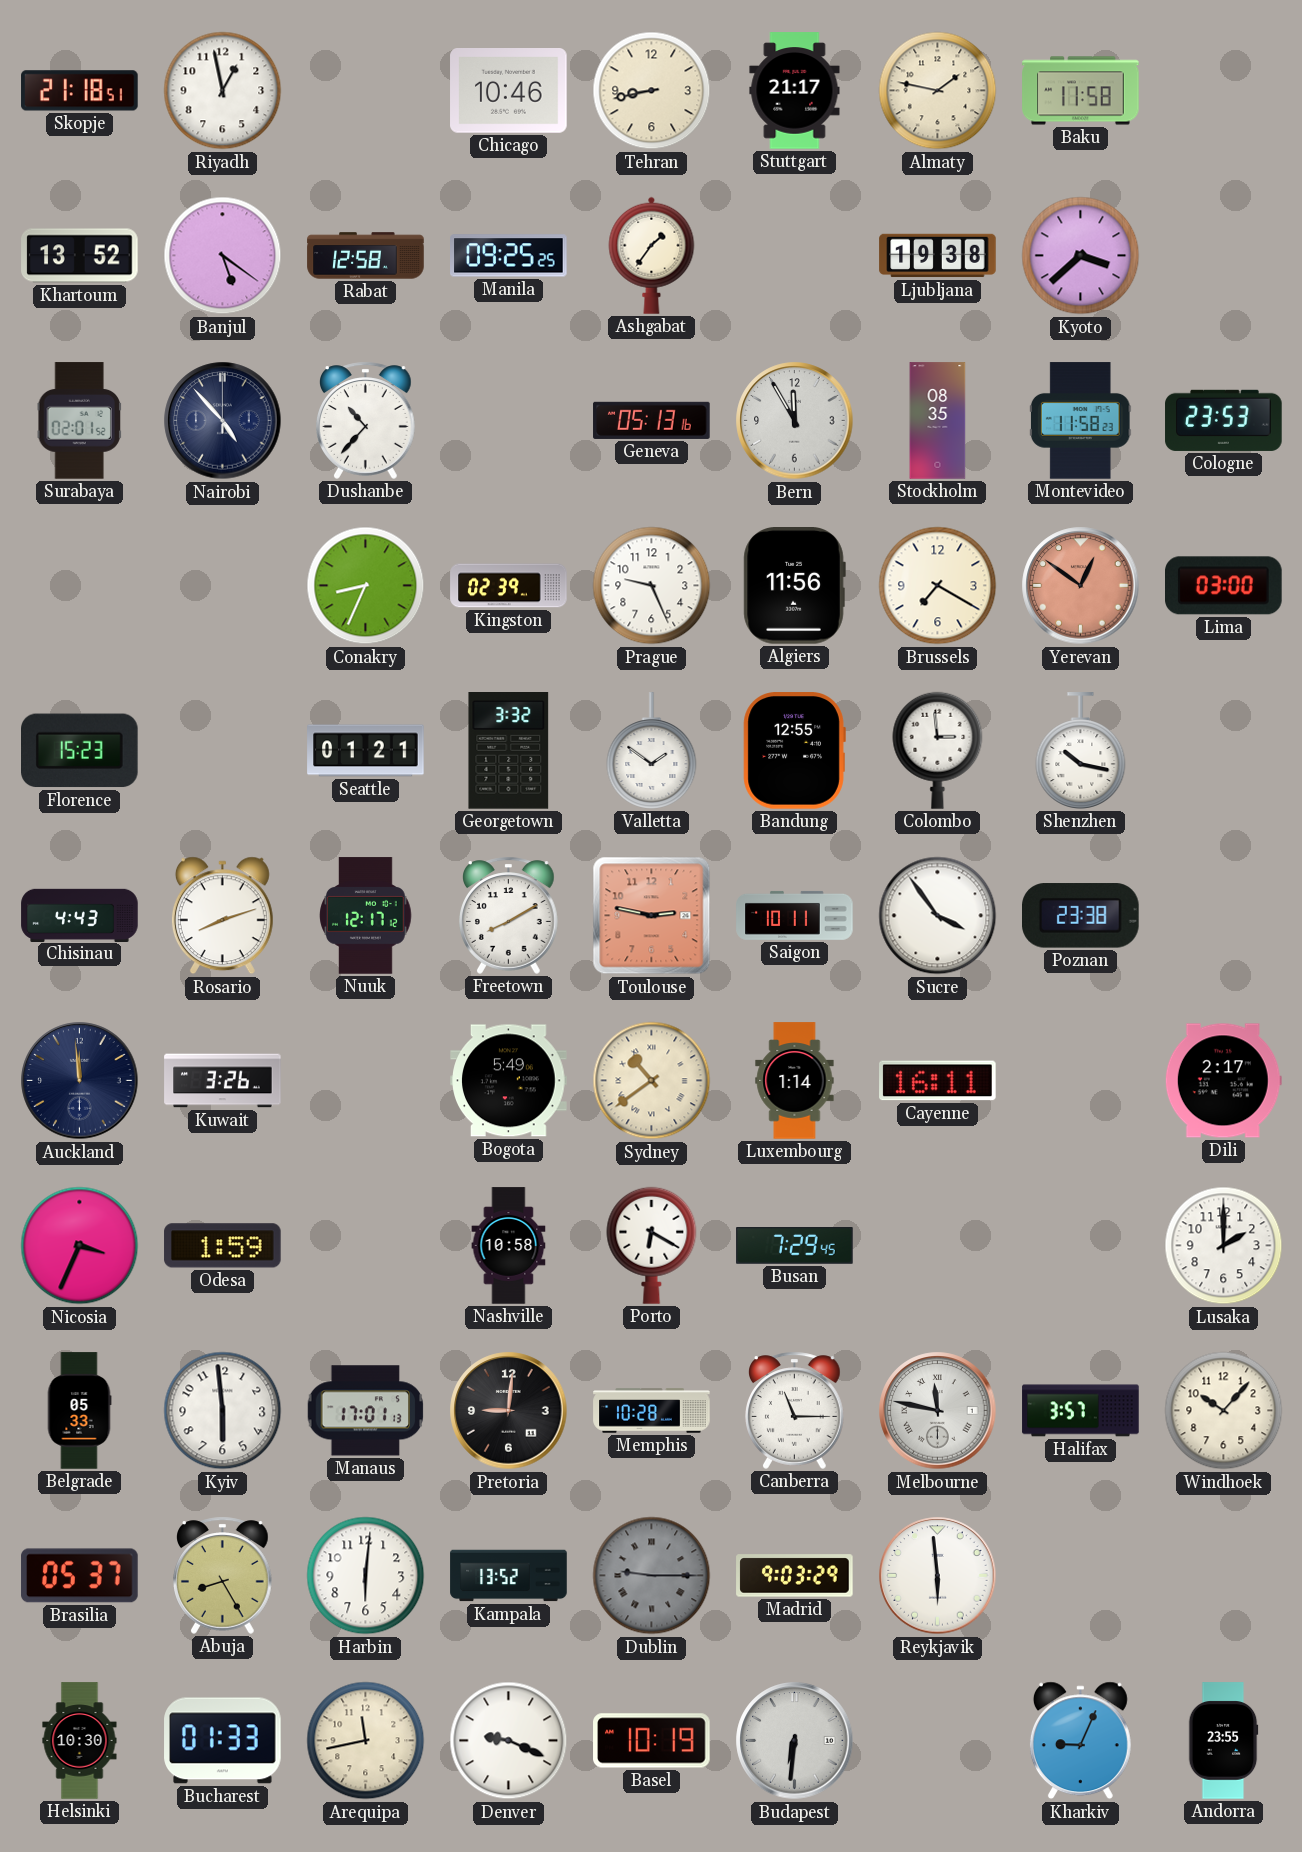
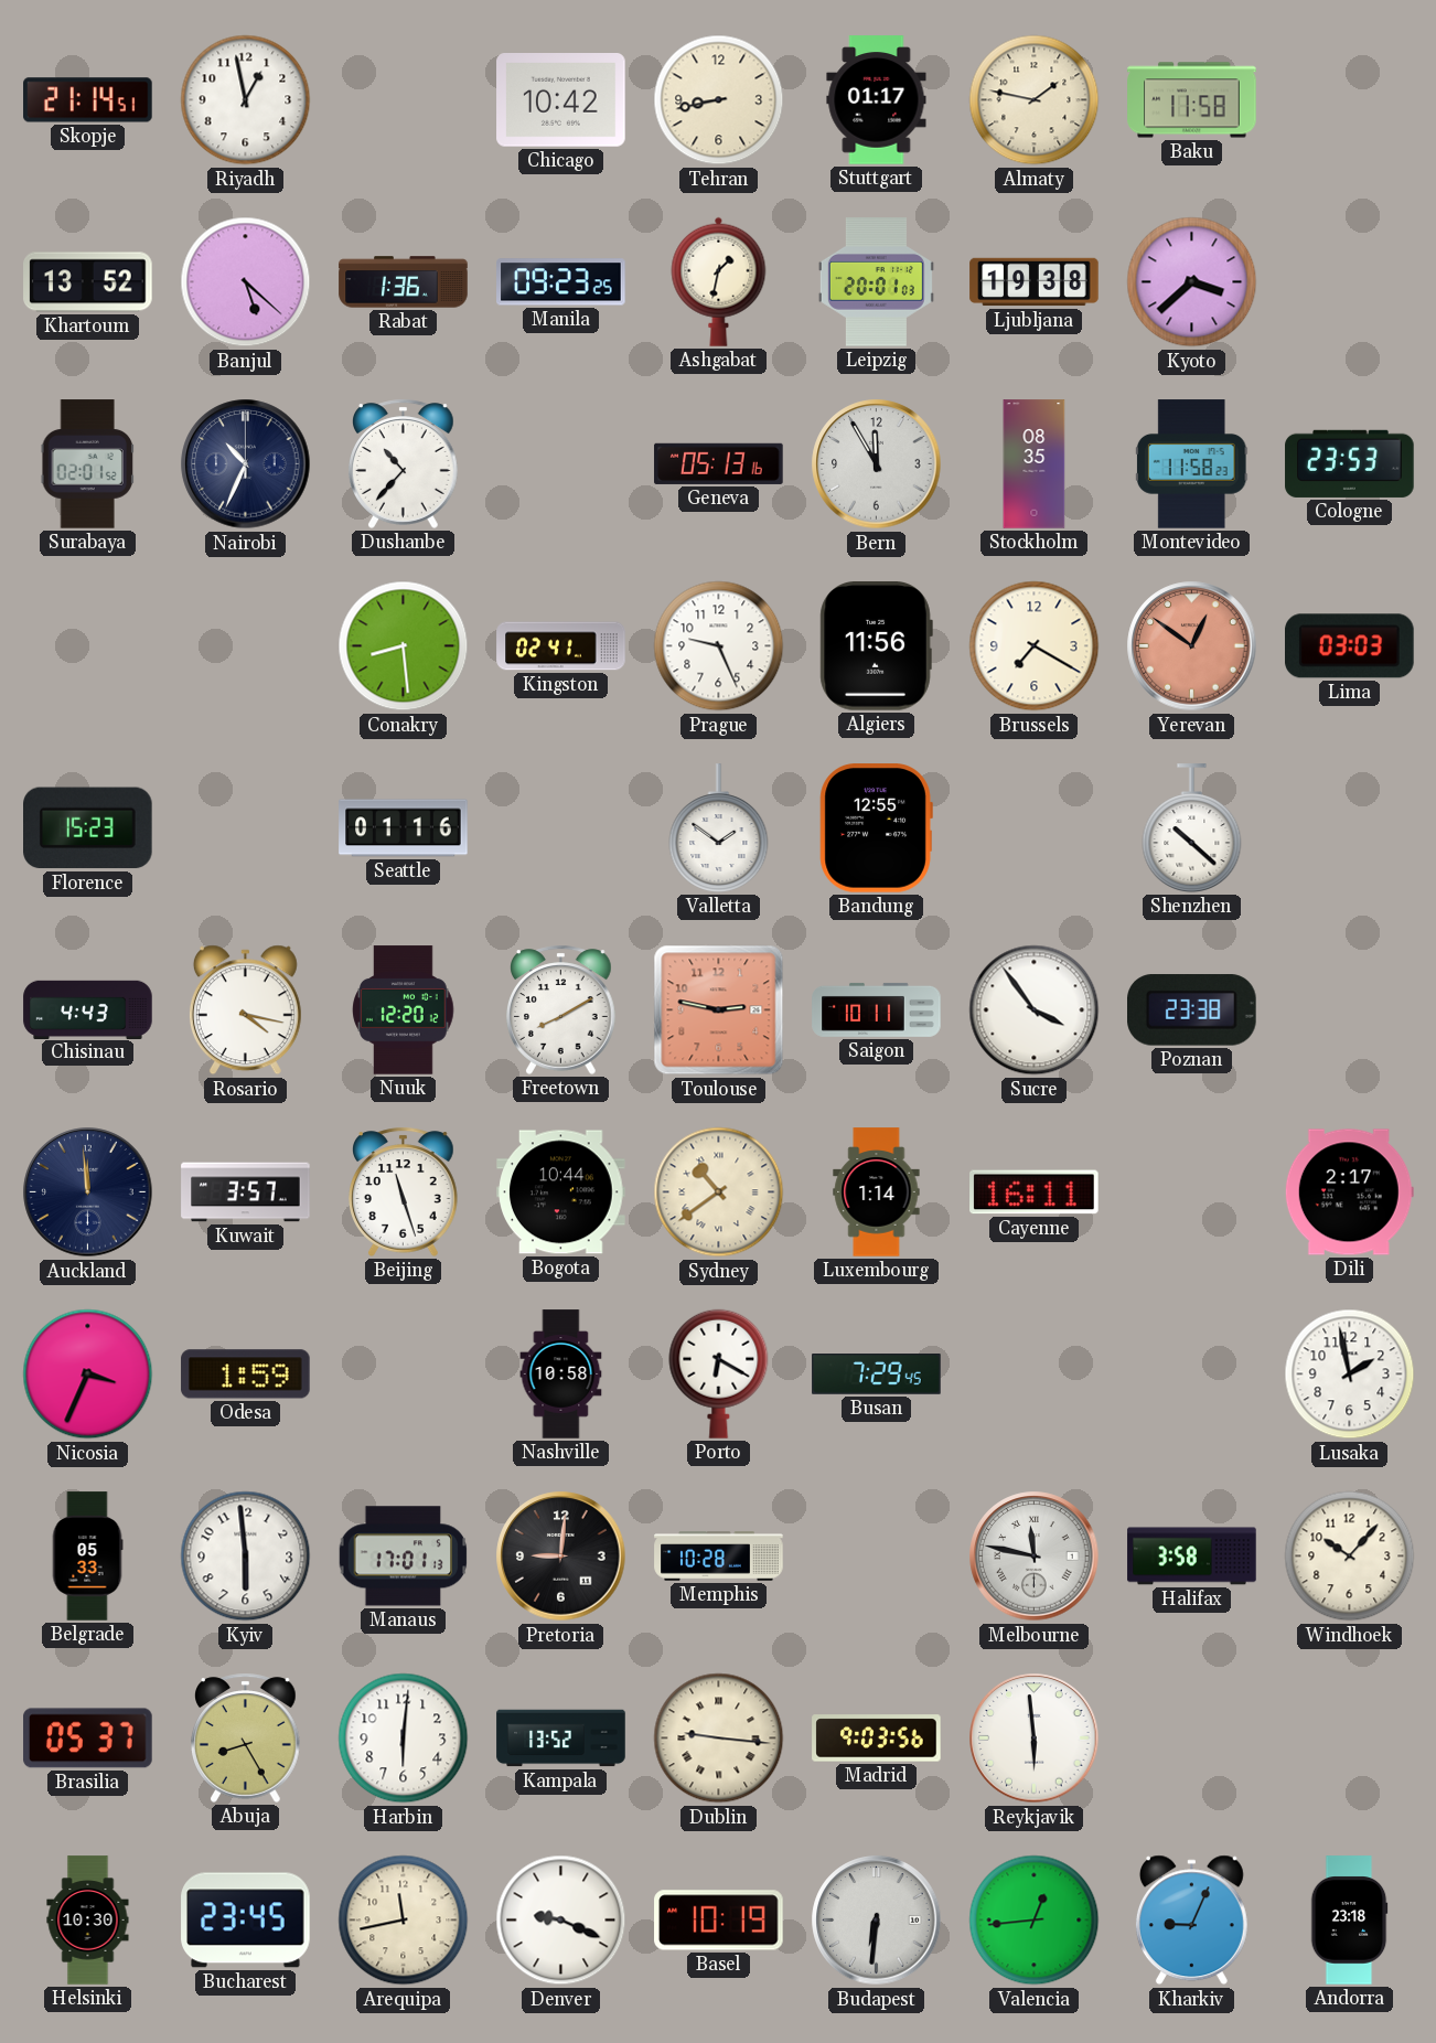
Skopje: 21:18 -> 21:14 (88, 100)
Chicago: 10:46 -> 10:42 (561, 100)
Stuttgart: 21:17 -> 01:17 (877, 100)
Banjul: 5:21 -> 5:22 (246, 282)
Rabat: 12:58 -> 1:36 (404, 282)
Manila: 09:25 -> 09:23 (561, 282)
Ashgabat: 1:36 -> 1:32 (719, 281)
Leipzig: none -> 20:01 (876, 282)
Nairobi: 4:53 -> 10:34 (246, 464)
Conakry: 8:34 -> 8:29 (404, 646)
Kingston: 02:39 -> 02:41 (561, 646)
Lima: 03:00 -> 03:03 (1350, 646)
Seattle: 01:21 -> 01:16 (404, 828)
Georgetown: 3:32 -> none (509, 751)
Colombo: 2:59 -> none (938, 750)
Shenzhen: 10:17 -> 10:22 (1192, 828)
Rosario: 8:12 -> 4:17 (245, 1010)
Nuuk: 12:17 -> 12:20 (404, 1010)
Kuwait: 3:26 -> 3:57 (246, 1192)
Beijing: none -> 11:27 (404, 1191)
Bogota: 5:49 -> 10:44 (561, 1192)
Lusaka: 2:00 -> 1:58 (1350, 1375)
Canberra: 11:15 -> none (795, 1410)
Halifax: 3:57 -> 3:58 (1192, 1557)
Dublin: 9:15 -> 9:16 (719, 1739)
Dublin dial: grey -> cream (719, 1739)
Madrid: 9:03:29 -> 9:03:56 (877, 1739)
Bucharest: 01:33 -> 23:45 (246, 1921)
Valencia: none -> 12:44 (1035, 1921)
Andorra: 23:55 -> 23:18 (1349, 1921)
